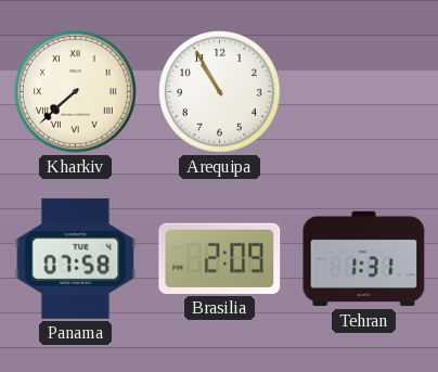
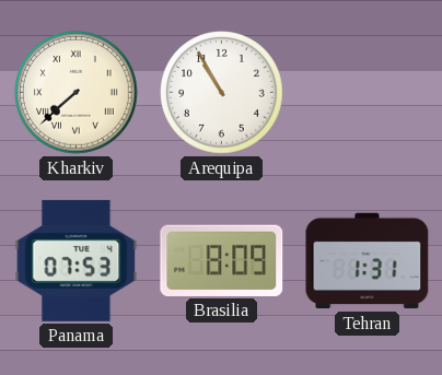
Panama: 07:58 -> 07:53 (77, 260)
Brasilia: 2:09 -> 8:09 (222, 260)
